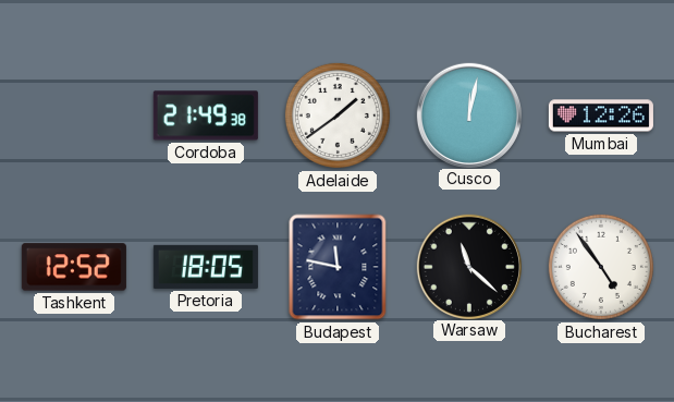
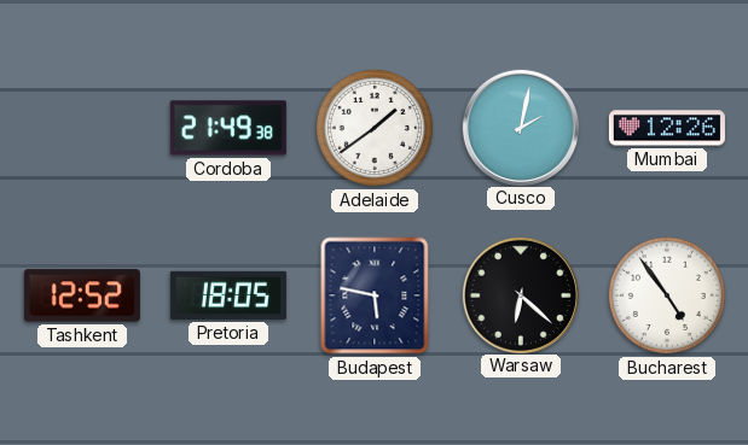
Cusco: 12:02 -> 2:02 (520, 127)
Budapest: 11:47 -> 5:47 (375, 295)
Warsaw: 11:22 -> 6:22 (520, 294)
